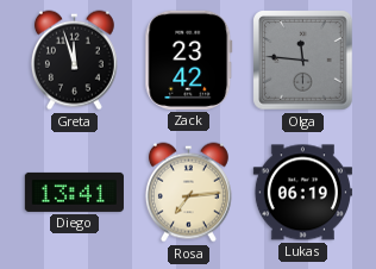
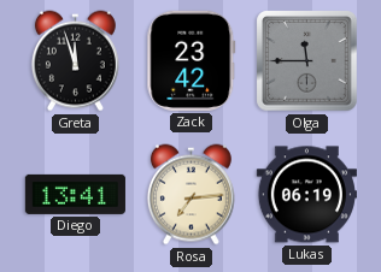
Olga: 11:46 -> 11:45 (307, 61)
